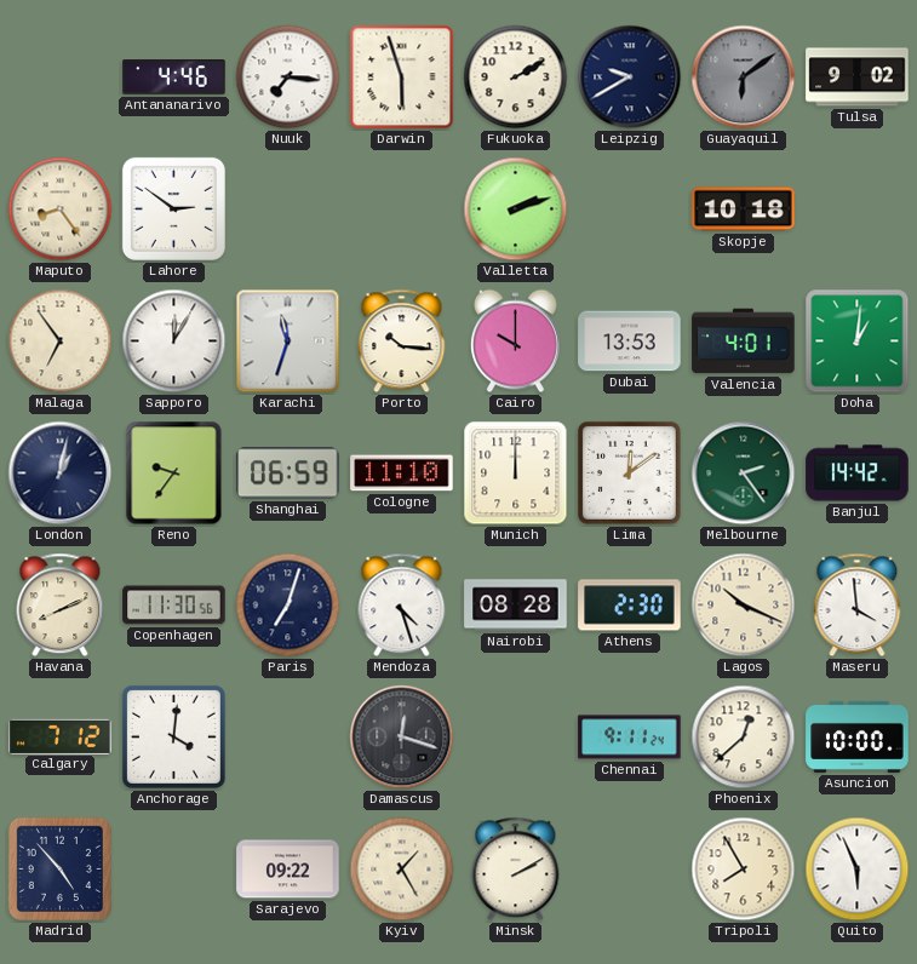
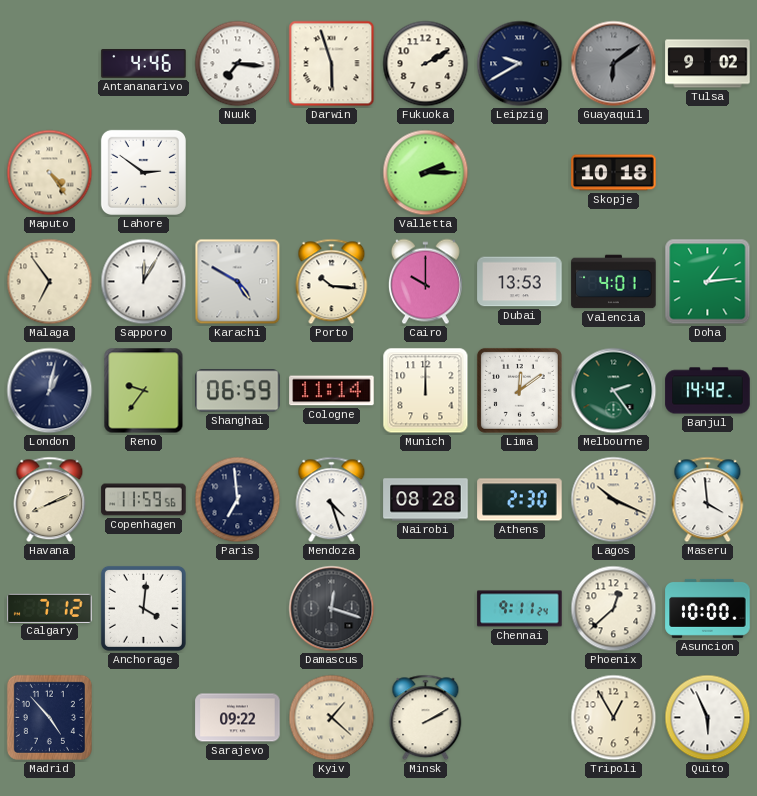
Maputo: 8:24 -> 4:24 (50, 173)
Valletta: 2:12 -> 2:15 (426, 173)
Karachi: 11:33 -> 4:50 (238, 282)
Doha: 1:01 -> 1:14 (708, 282)
Cologne: 11:10 -> 11:14 (332, 391)
Copenhagen: 11:30 -> 11:59 (144, 500)
Paris: 7:03 -> 6:59 (238, 500)
Kyiv: 1:25 -> 1:22 (332, 718)
Tripoli: 7:55 -> 12:55 (614, 718)
